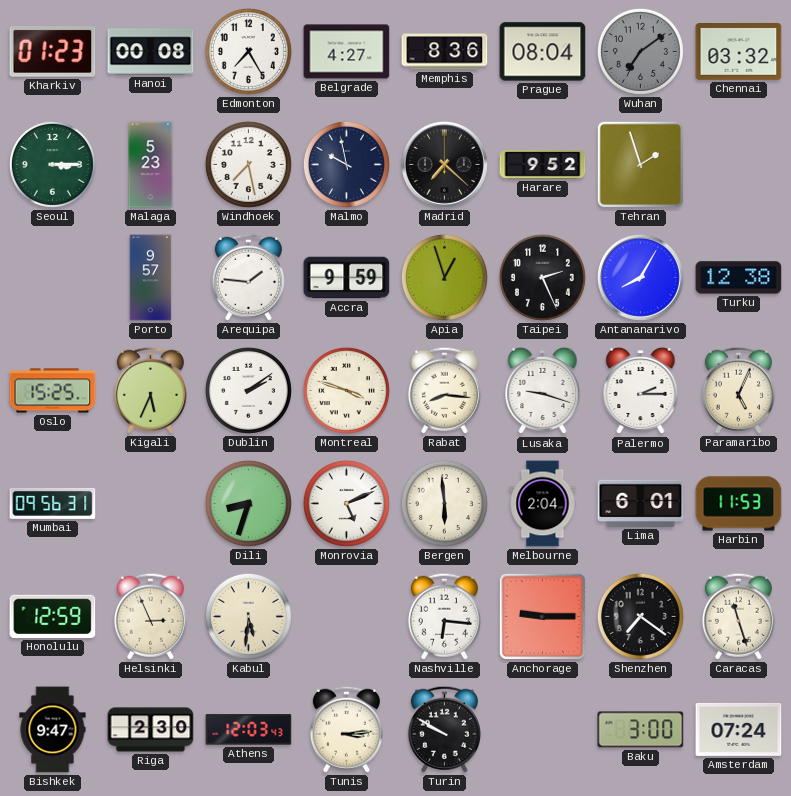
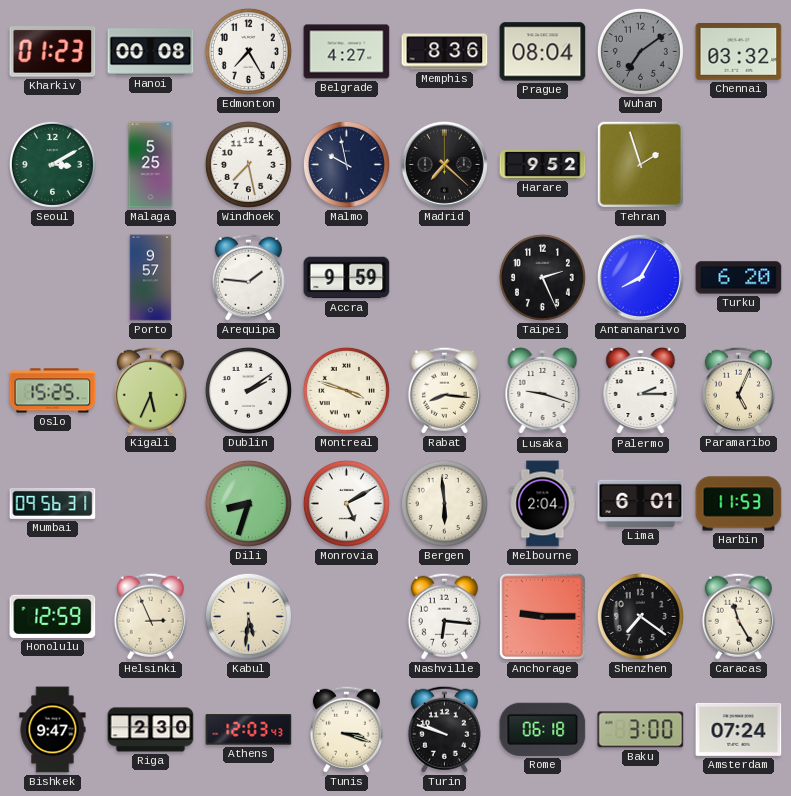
Seoul: 3:15 -> 3:10 (52, 164)
Malaga: 5:23 -> 5:25 (151, 165)
Apia: 12:57 -> none (444, 277)
Turku: 12:38 -> 6:20 (739, 278)
Monrovia: 5:11 -> 5:10 (346, 503)
Caracas: 11:27 -> 11:25 (738, 616)
Tunis: 3:14 -> 3:18 (346, 729)
Turin: 9:50 -> 9:48 (444, 729)
Rome: none -> 06:18 (543, 729)
